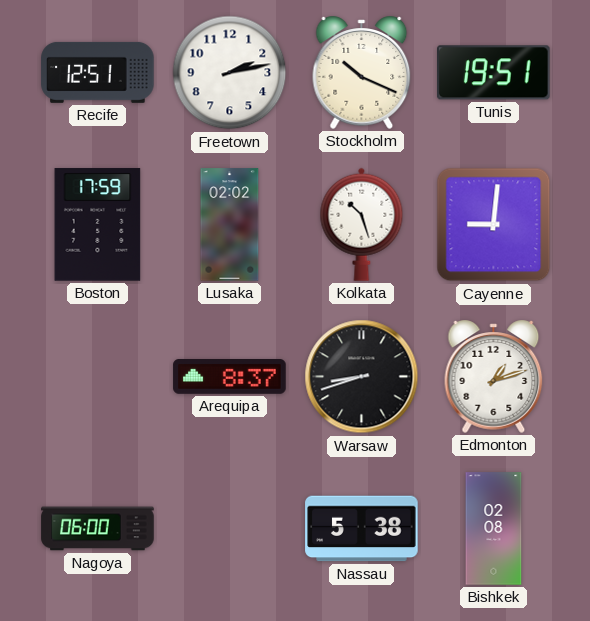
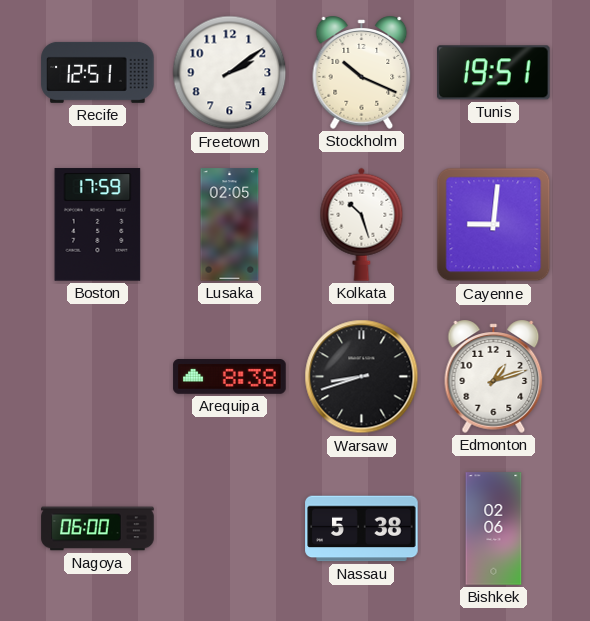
Freetown: 2:13 -> 2:09 (230, 73)
Lusaka: 02:02 -> 02:05 (230, 225)
Arequipa: 8:37 -> 8:38 (230, 377)
Bishkek: 02:08 -> 02:06 (494, 529)
